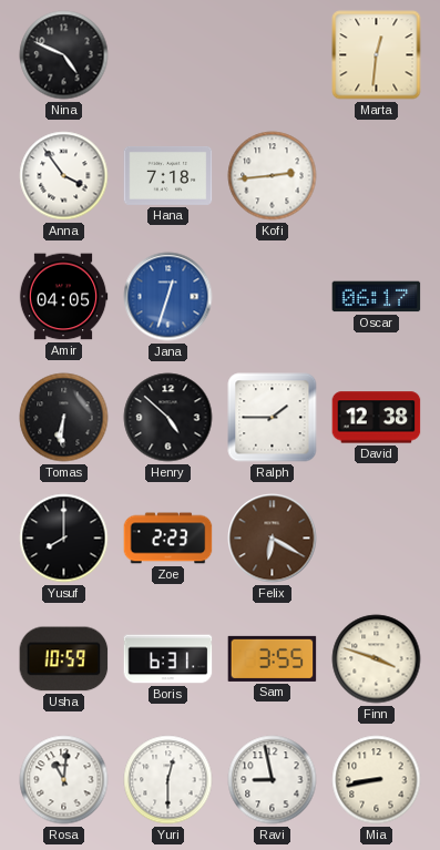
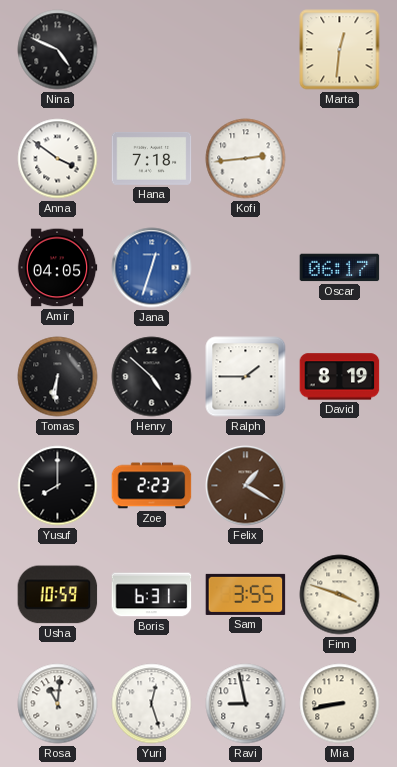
Anna: 3:54 -> 3:51 (58, 159)
David: 12:38 -> 8:19 (340, 377)
Felix: 6:20 -> 1:20 (246, 486)
Yuri: 12:30 -> 12:27 (152, 704)
